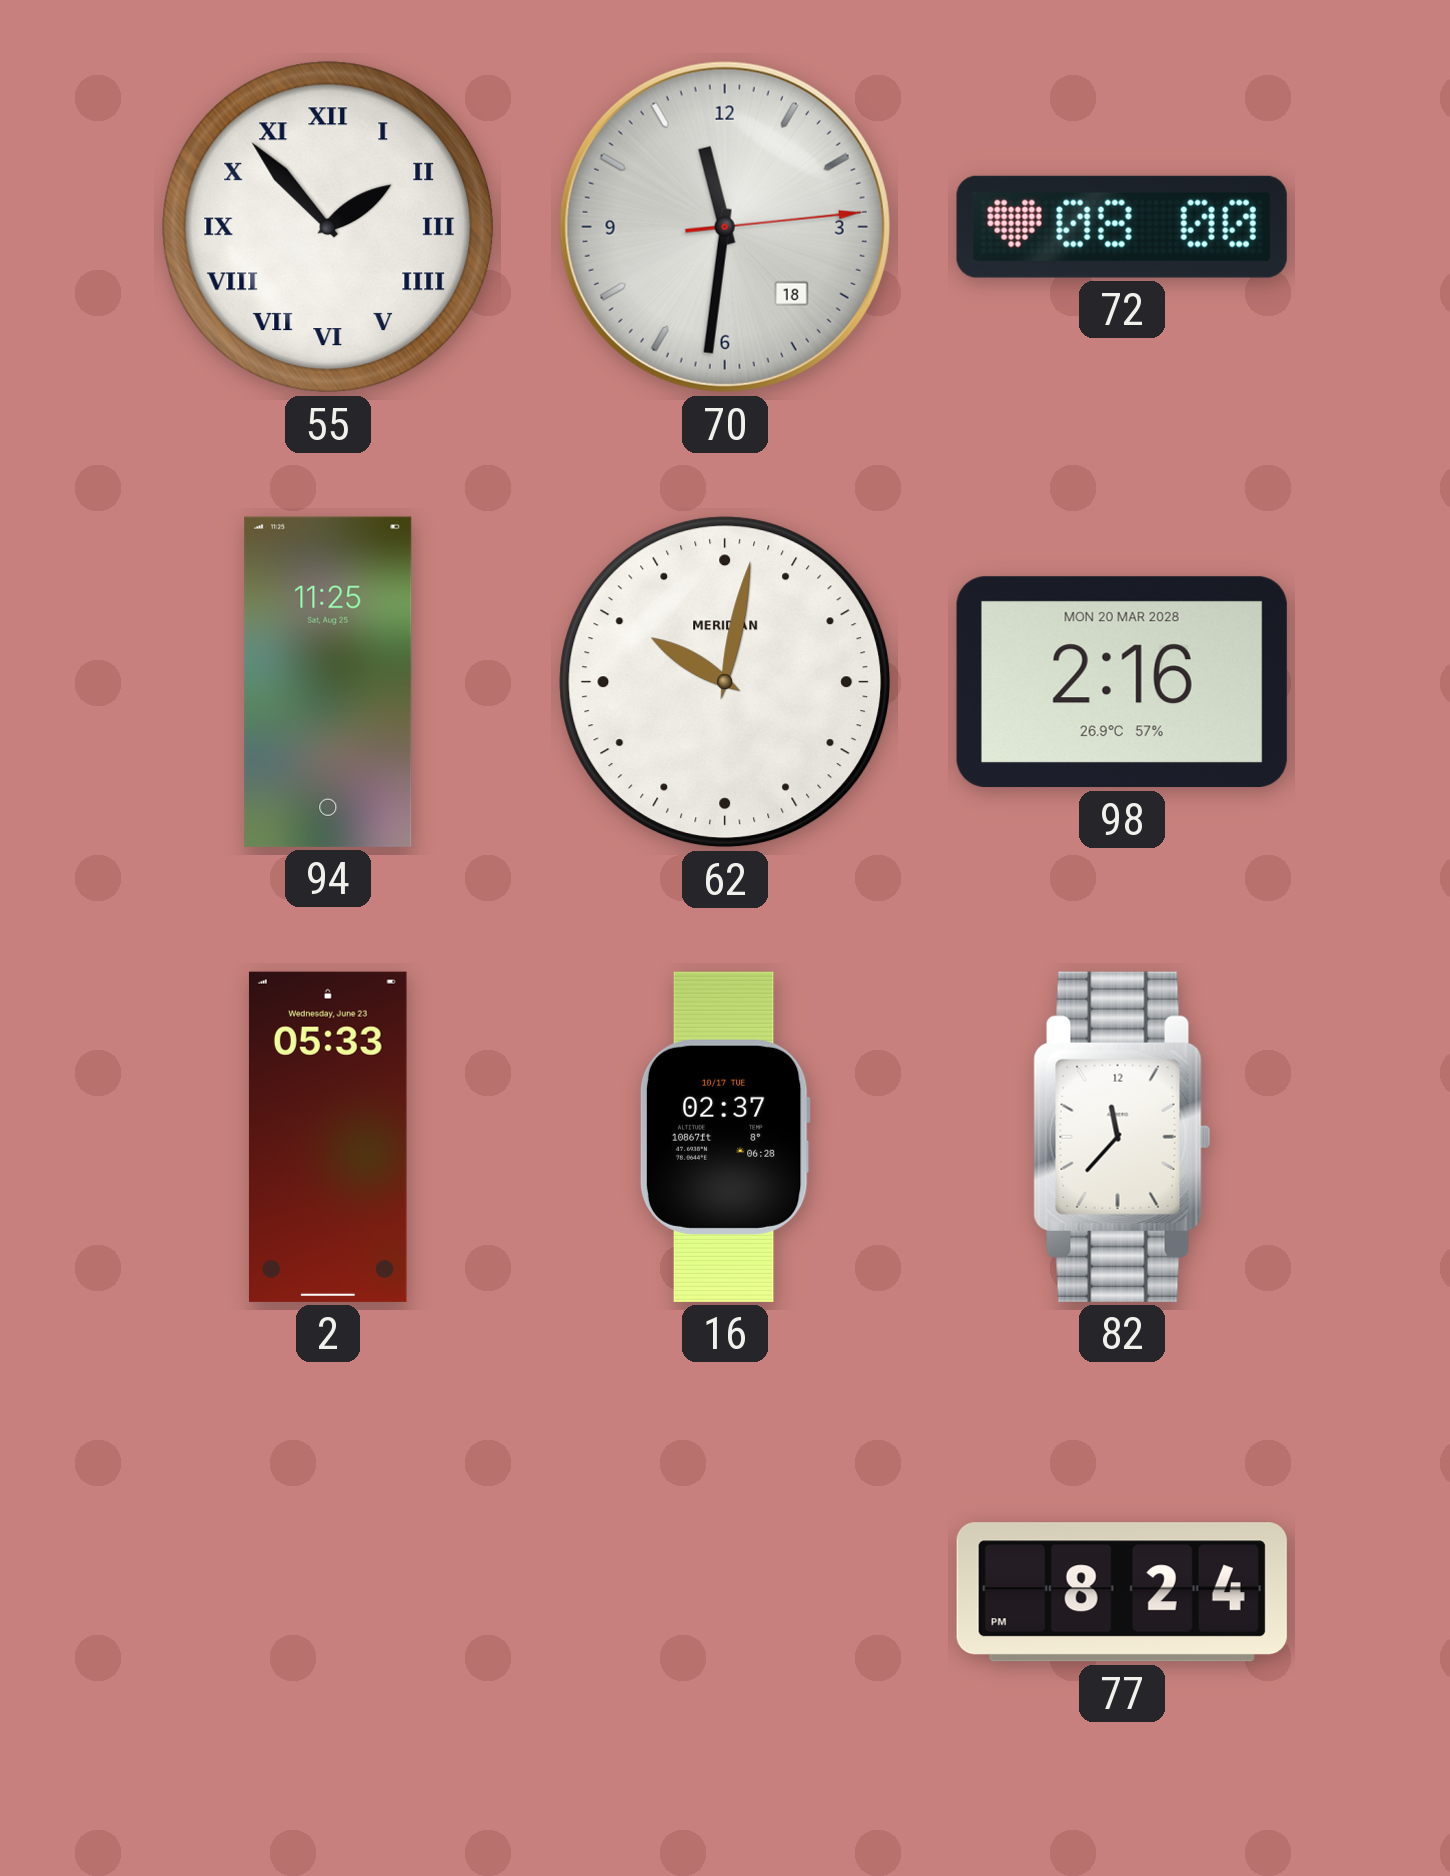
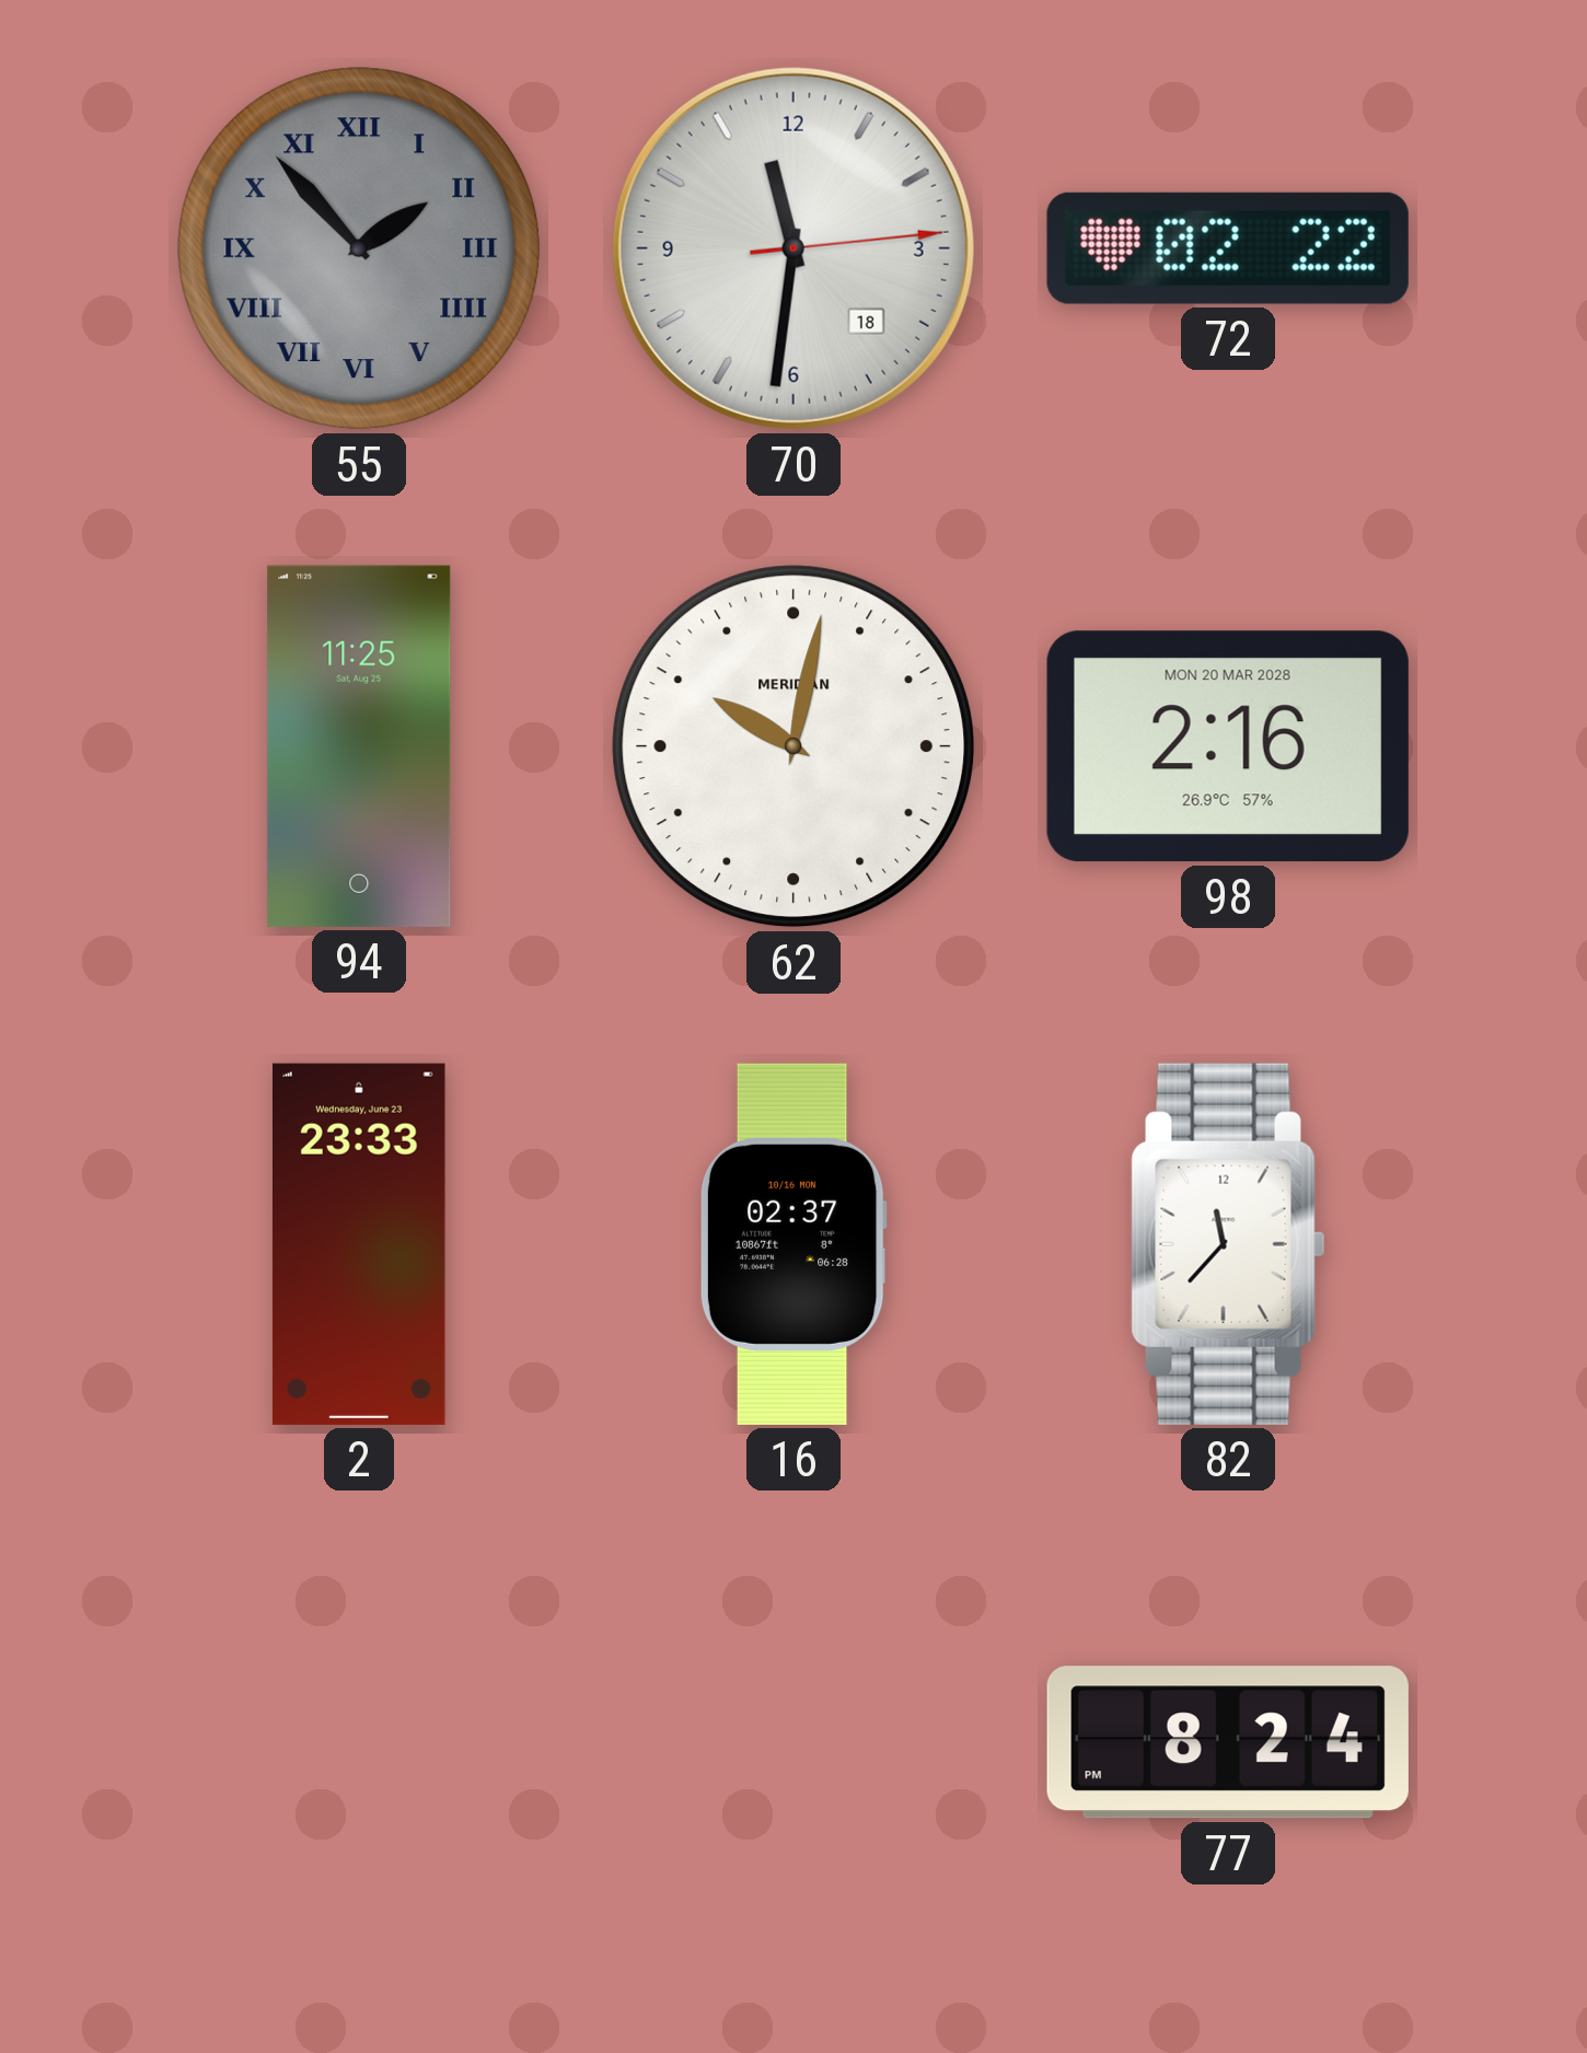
55 dial: white -> grey (359, 248)
72: 08:00 -> 02:22 (1228, 248)
2: 05:33 -> 23:33 (359, 1244)
16 date: 10/17 TUE -> 10/16 MON (793, 1244)
